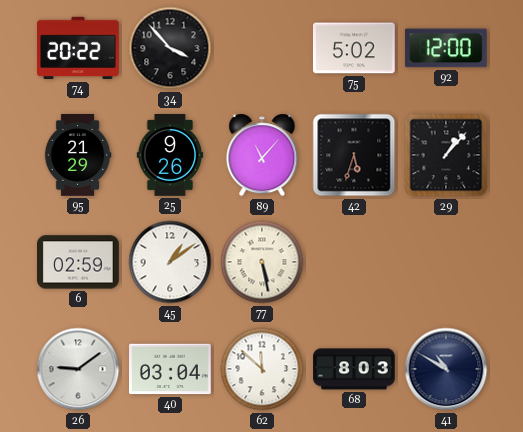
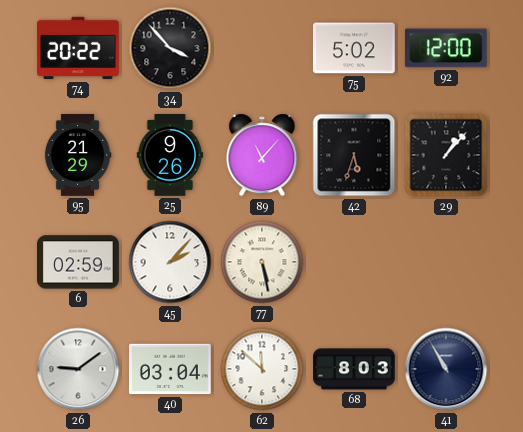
45: 1:09 -> 2:07 (170, 262)
41: 10:50 -> 10:55 (446, 369)
